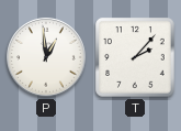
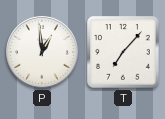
T: 2:07 -> 7:07 (123, 52)
